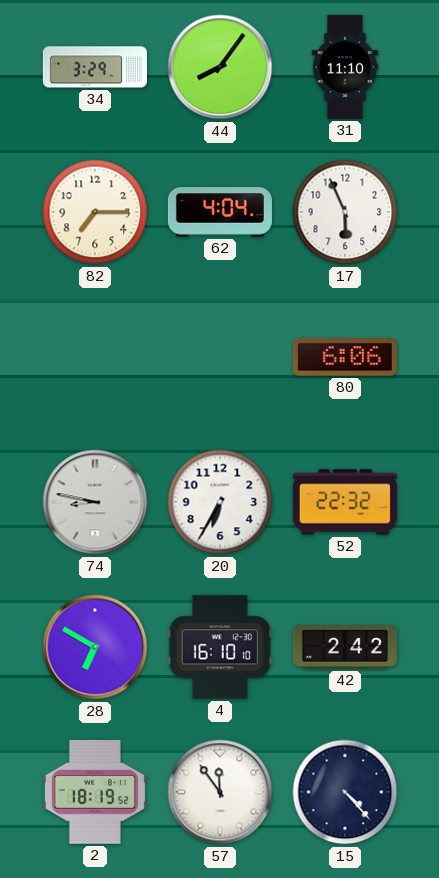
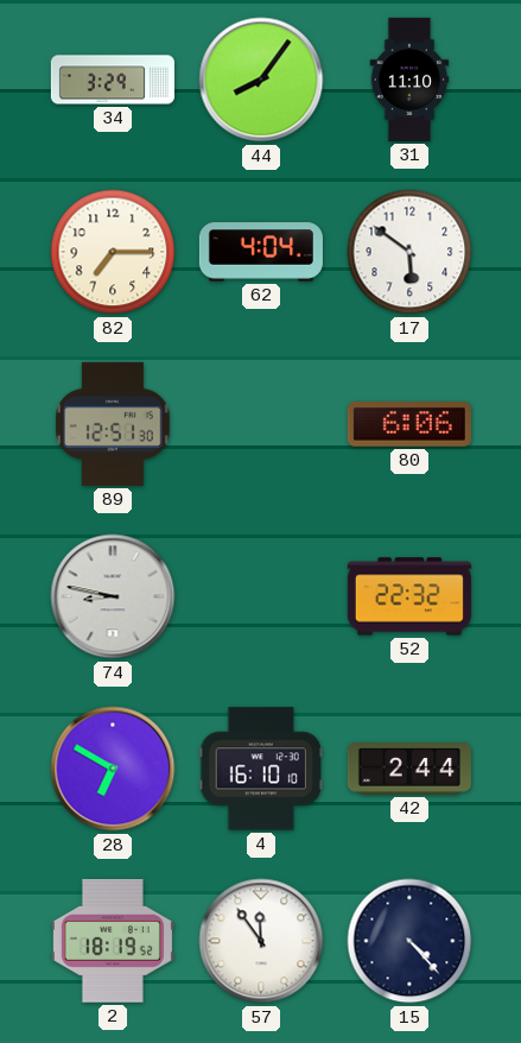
17: 5:56 -> 5:51 (409, 252)
89: none -> 12:51 (114, 424)
20: 6:35 -> none (220, 502)
42: 2:42 -> 2:44 (409, 770)
